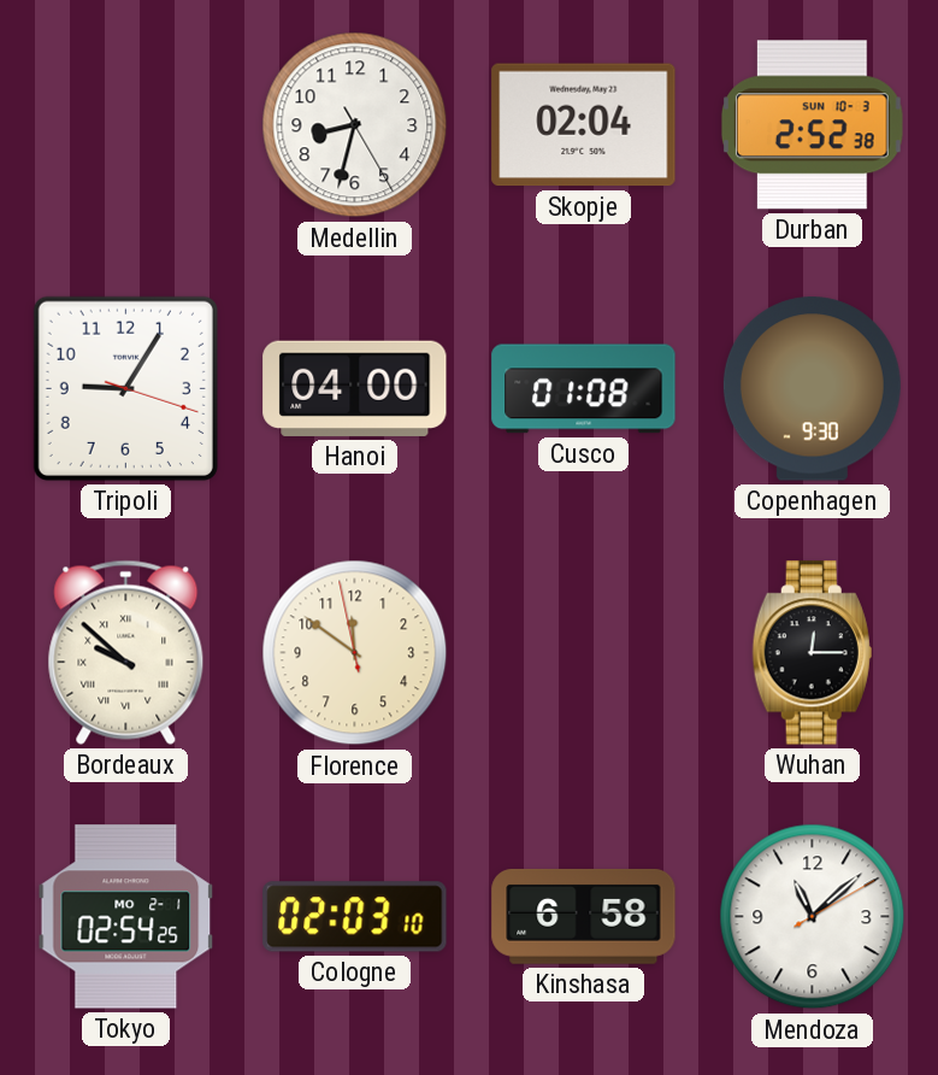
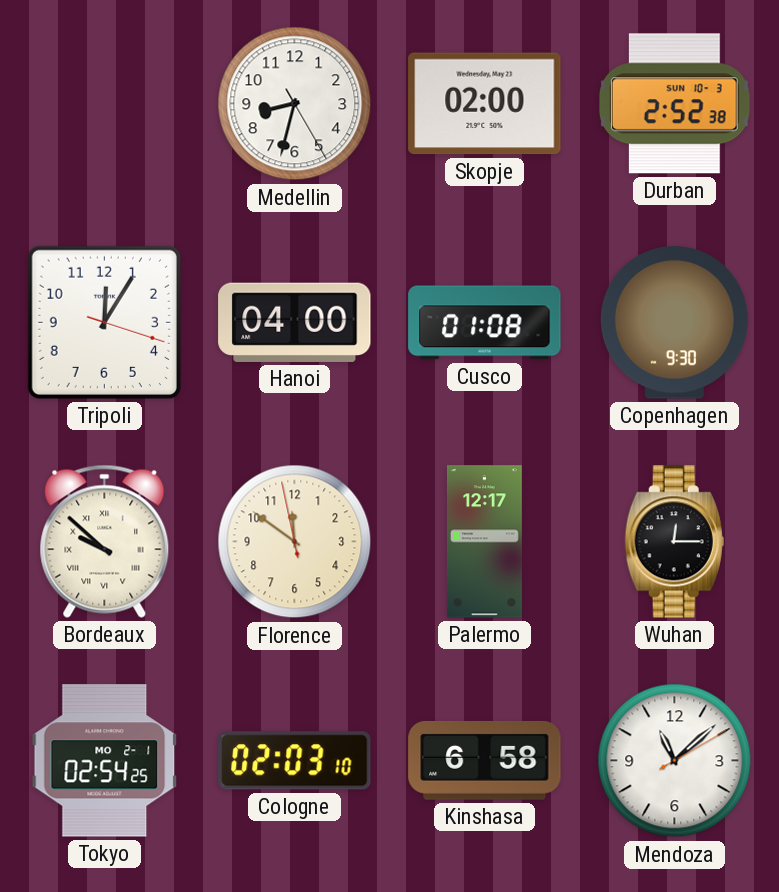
Skopje: 02:04 -> 02:00 (485, 104)
Tripoli: 9:05 -> 12:05 (104, 322)
Palermo: none -> 12:17 (484, 542)
